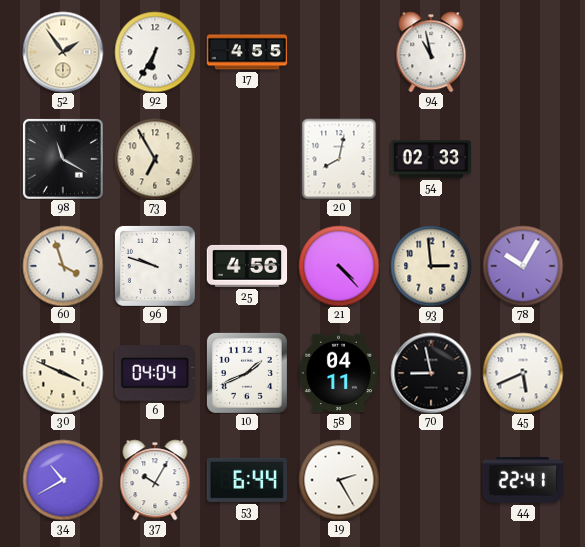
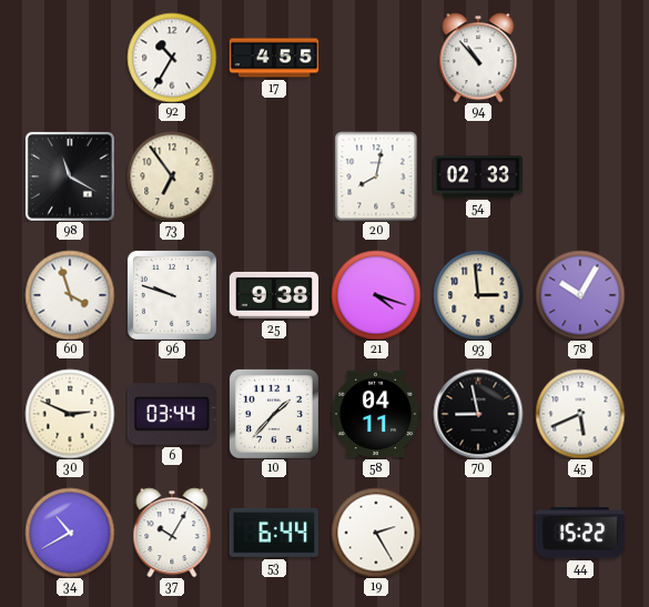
52: 1:54 -> none (63, 52)
92: 6:35 -> 10:35 (172, 58)
94: 10:58 -> 10:53 (478, 58)
73: 6:55 -> 6:54 (172, 176)
25: 4:56 -> 9:38 (274, 295)
21: 4:23 -> 4:18 (376, 295)
30: 3:49 -> 2:49 (70, 414)
6: 04:04 -> 03:44 (171, 415)
10: 1:41 -> 1:37 (274, 414)
44: 22:41 -> 15:22 (580, 533)
